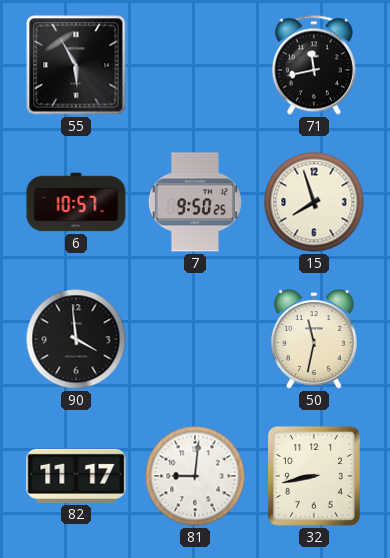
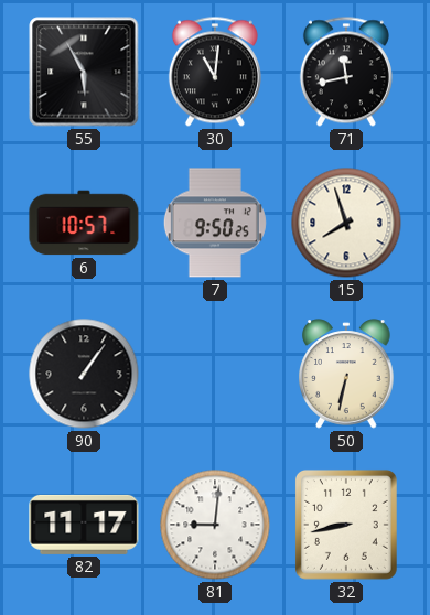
30: none -> 11:01 (215, 72)
90: 3:59 -> 1:06 (84, 374)
50: 11:32 -> 6:32 (347, 374)
